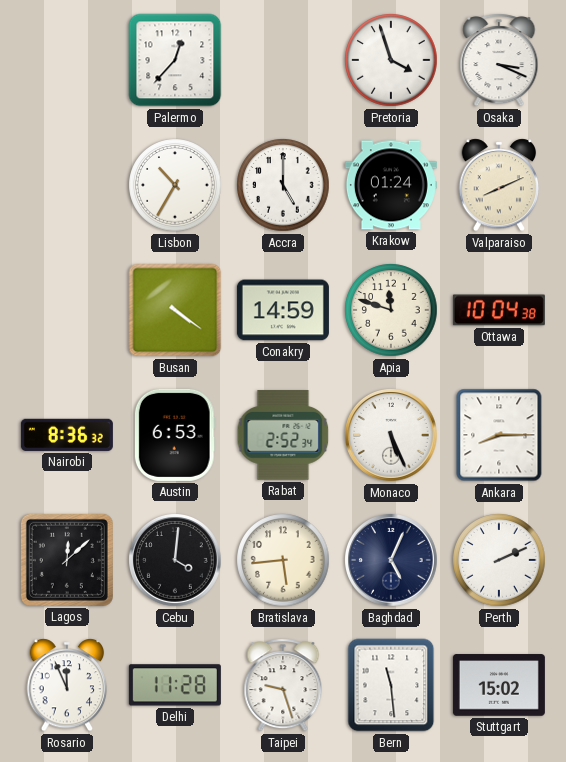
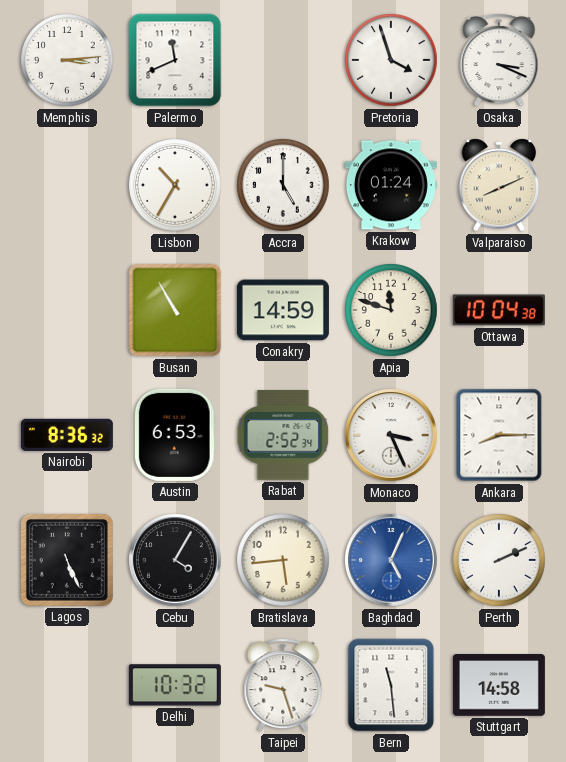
Memphis: none -> 3:14 (67, 60)
Palermo: 12:37 -> 11:41 (175, 60)
Busan: 4:21 -> 10:55 (175, 310)
Monaco: 5:26 -> 3:26 (392, 436)
Lagos: 12:08 -> 5:26 (67, 560)
Cebu: 4:01 -> 4:05 (176, 561)
Baghdad dial: navy -> blue (392, 561)
Rosario: 11:56 -> none (67, 685)
Delhi: 11:28 -> 10:32 (175, 685)
Stuttgart: 15:02 -> 14:58 (499, 685)
